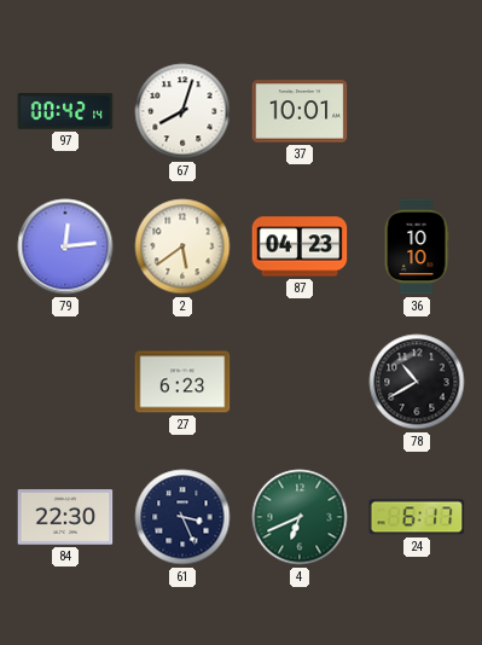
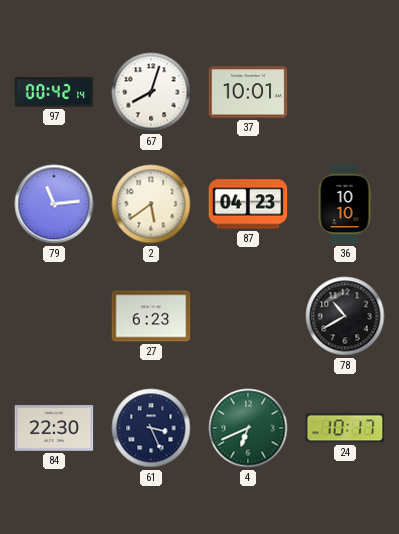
79: 12:14 -> 11:14 (54, 204)
24: 6:17 -> 10:17 (345, 428)
